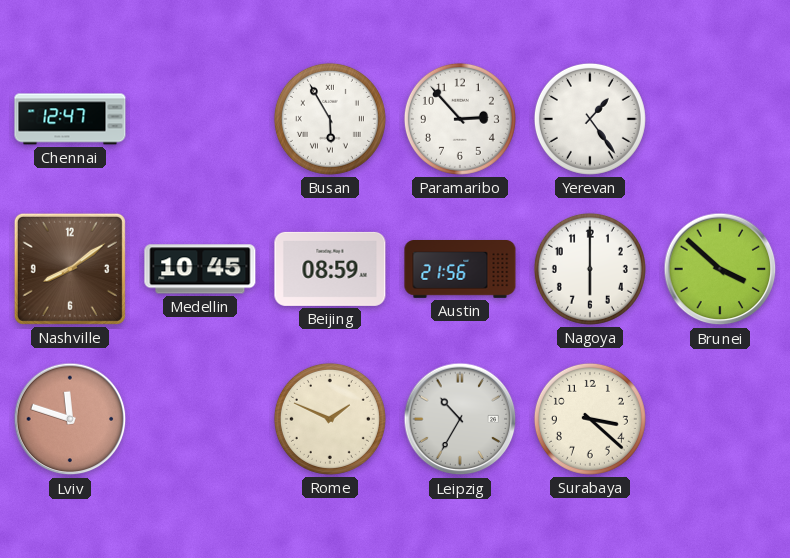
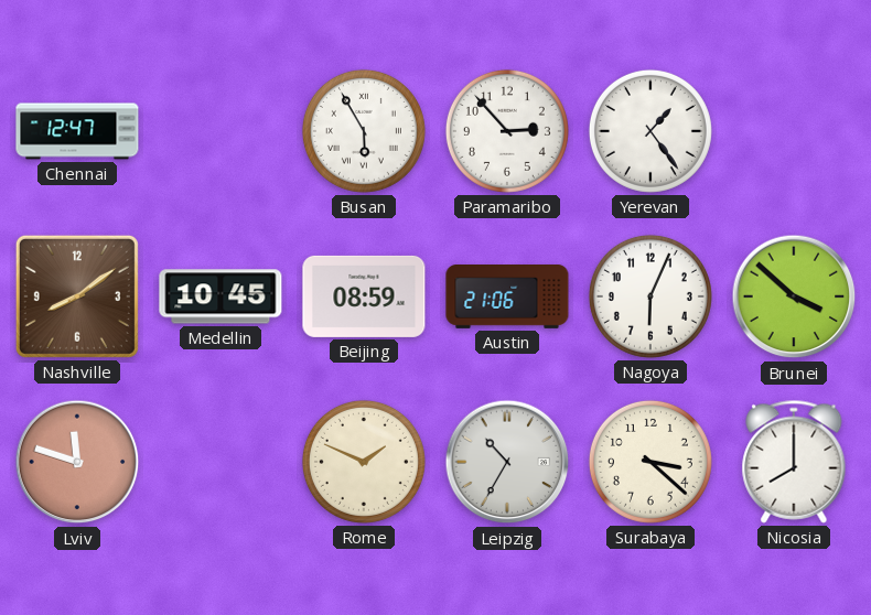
Austin: 21:56 -> 21:06 (507, 298)
Nagoya: 6:00 -> 6:04 (650, 296)
Nicosia: none -> 8:00 (794, 462)
